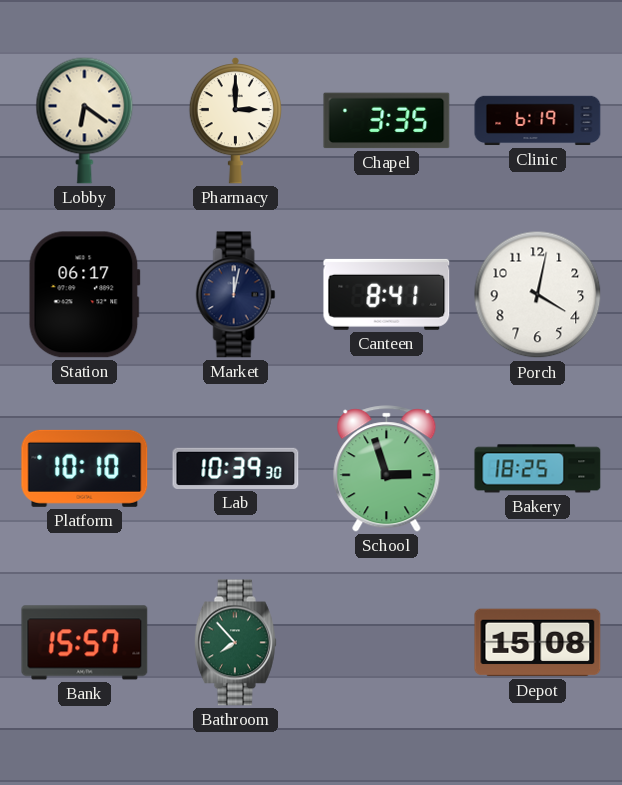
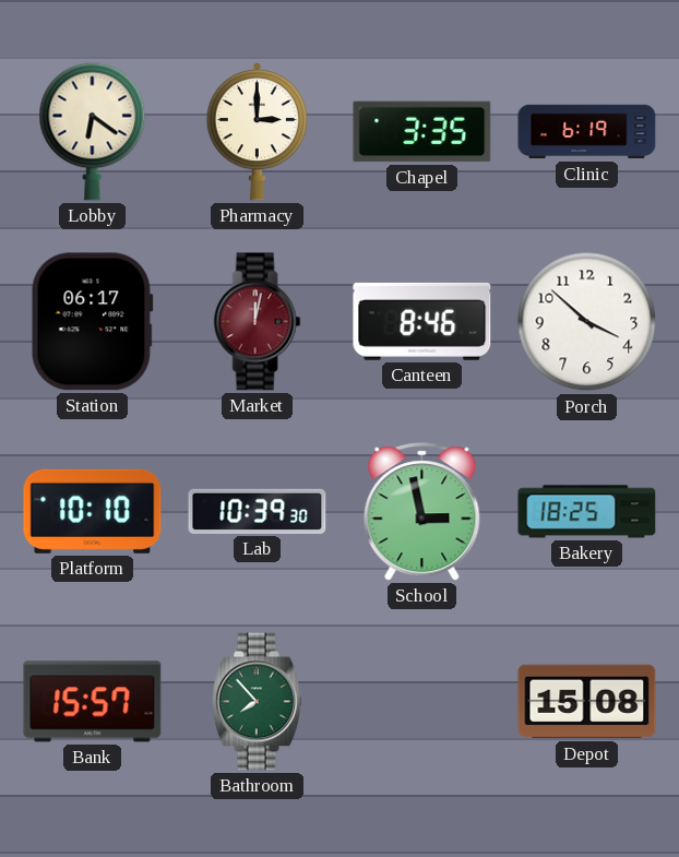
Market dial: navy -> burgundy (258, 322)
Canteen: 8:41 -> 8:46 (422, 321)
Porch: 4:02 -> 3:52 (587, 322)
School: 2:57 -> 2:58 (422, 512)
